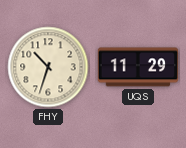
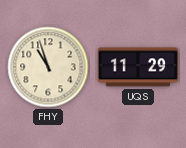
FHY: 10:33 -> 10:57 (48, 67)
